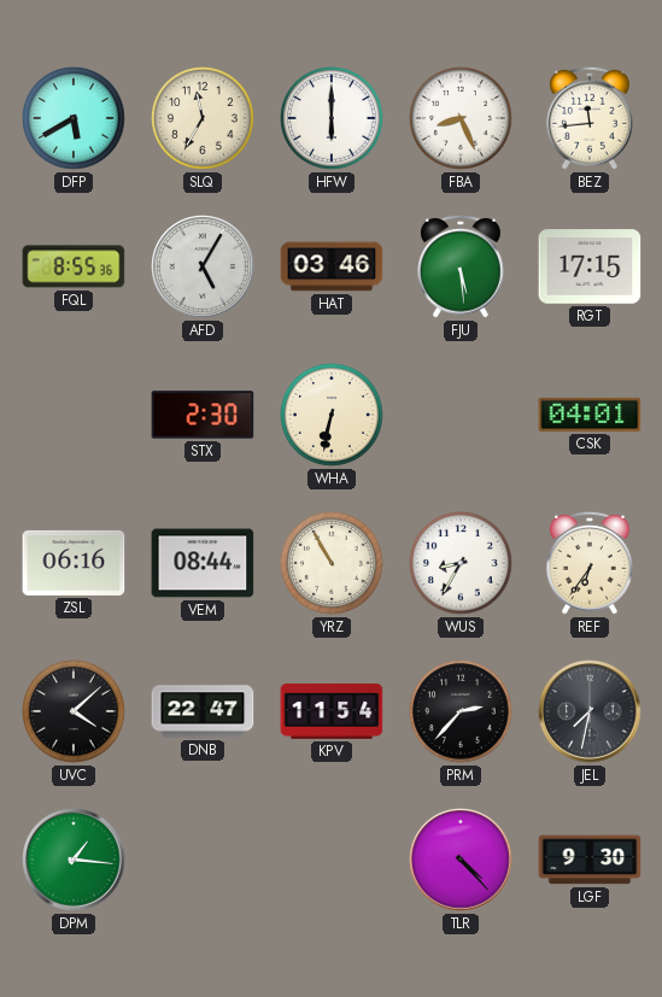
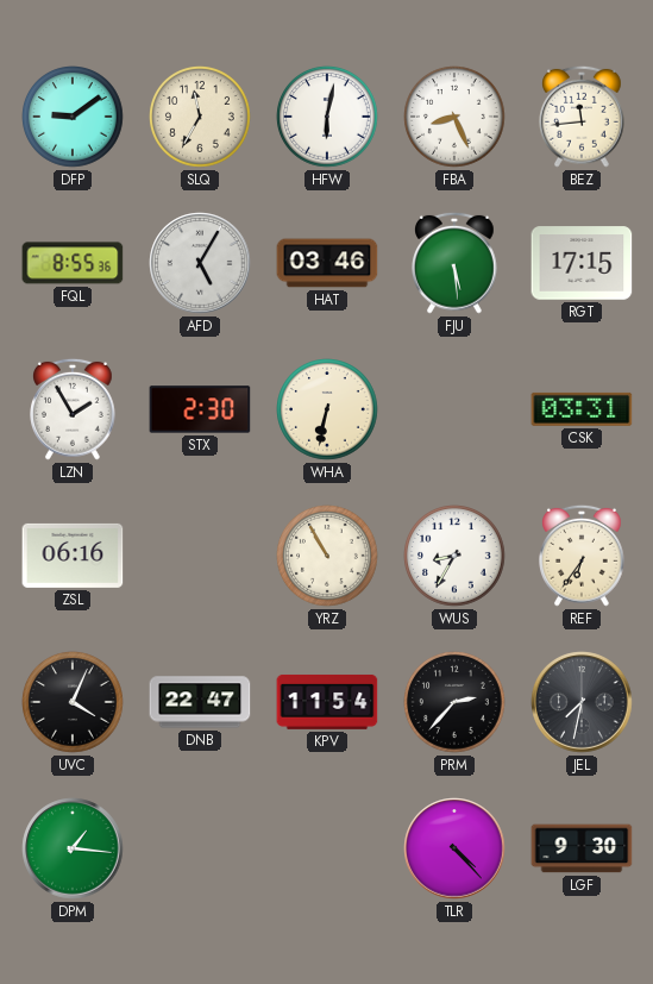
DFP: 5:40 -> 9:09 (74, 118)
HFW: 6:00 -> 6:02 (328, 118)
LZN: none -> 1:55 (74, 409)
CSK: 04:01 -> 03:31 (582, 409)
VEM: 08:44 -> none (203, 563)
UVC: 4:08 -> 4:04 (74, 703)
